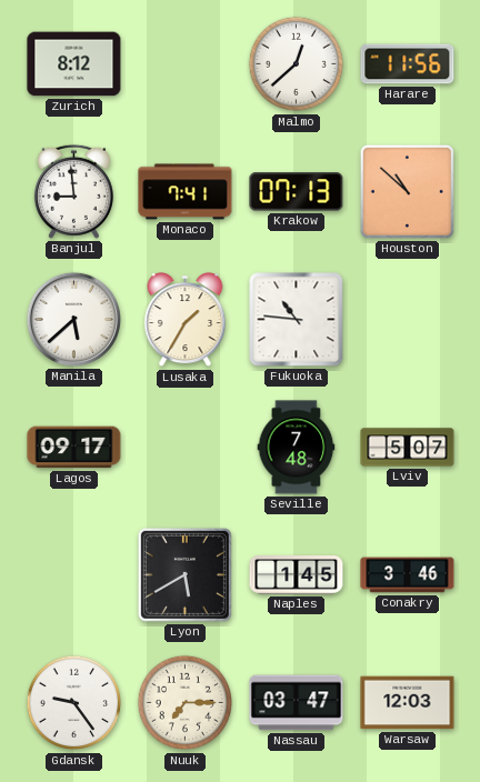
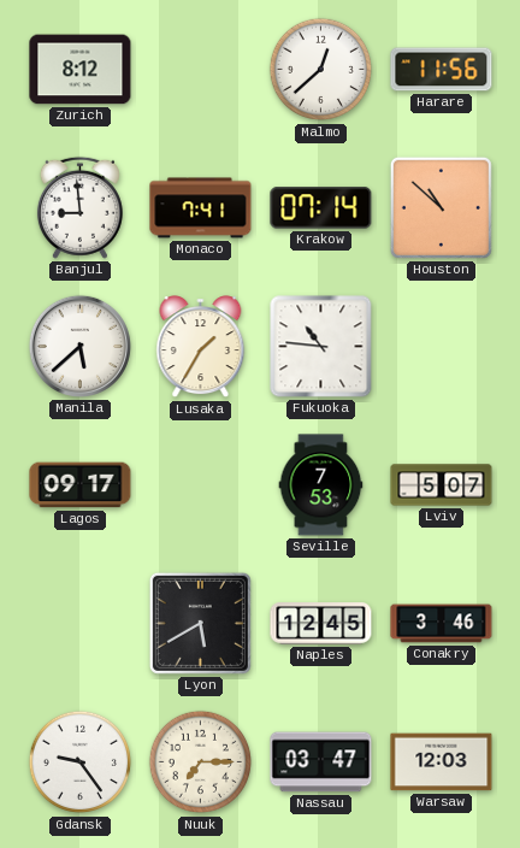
Krakow: 07:13 -> 07:14 (321, 208)
Seville: 7:48 -> 7:53 (321, 485)
Naples: 1:45 -> 12:45 (321, 624)
